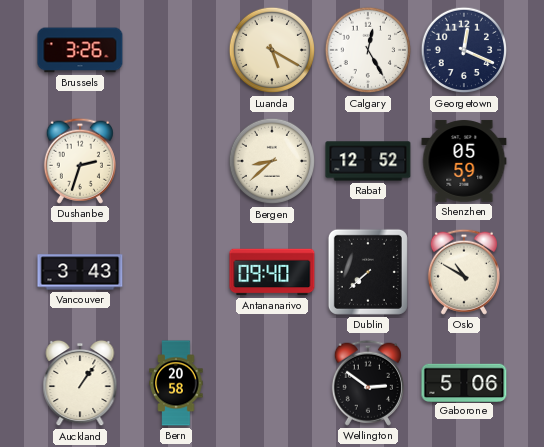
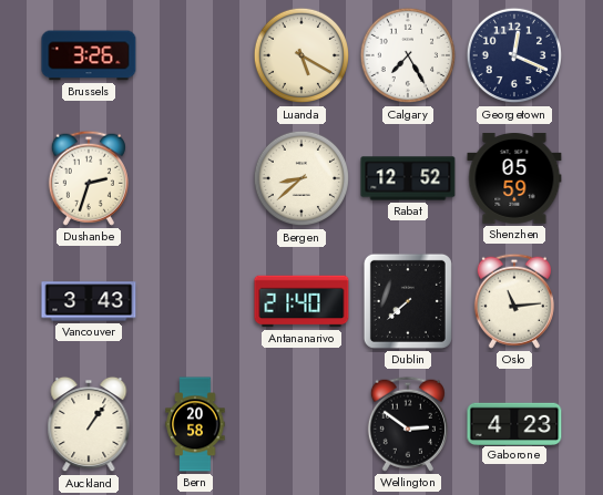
Calgary: 12:25 -> 7:25 (408, 55)
Antananarivo: 09:40 -> 21:40 (301, 301)
Oslo: 10:50 -> 11:14 (514, 301)
Gaborone: 5:06 -> 4:23 (514, 423)
